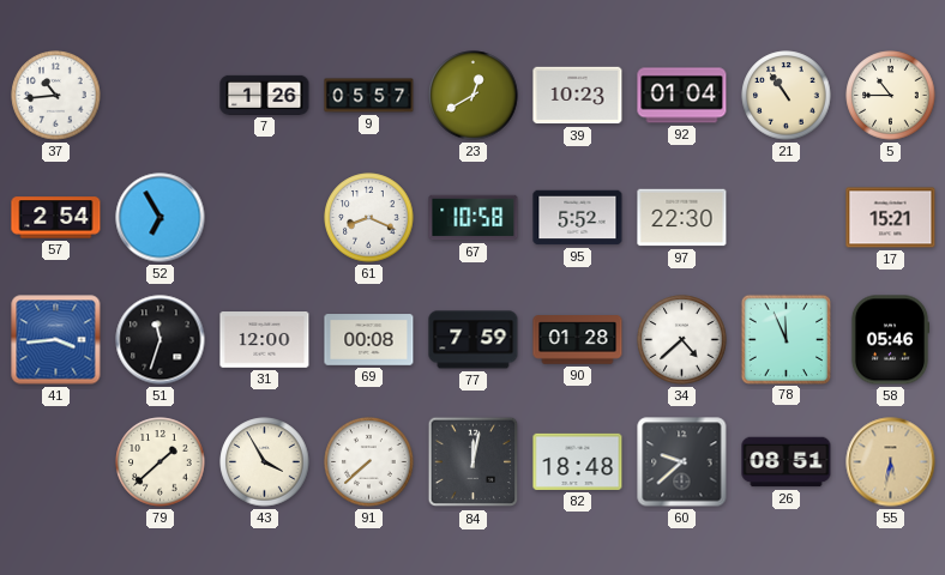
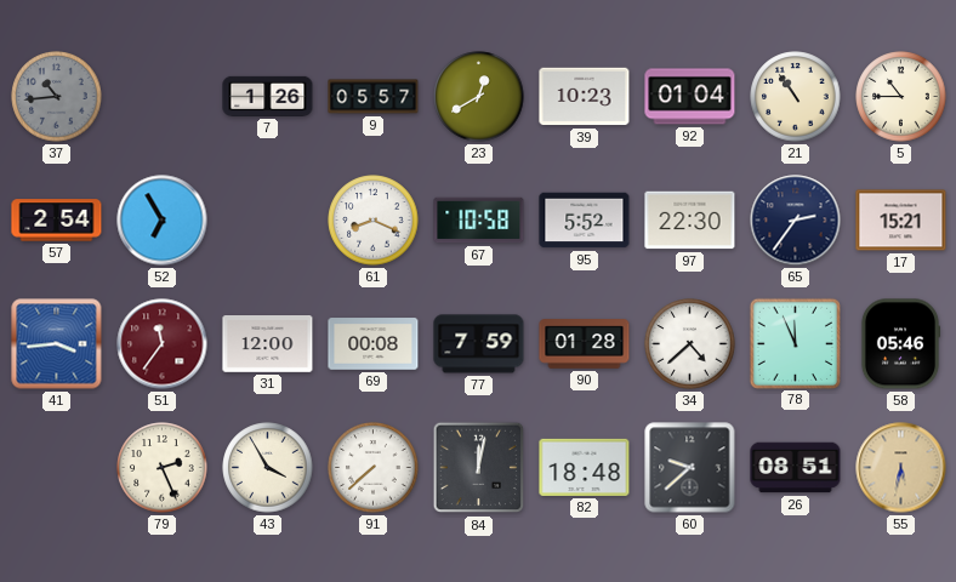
37 dial: white -> grey (57, 97)
65: none -> 2:36 (796, 221)
51: 11:33 -> 11:36 (163, 344)
51 dial: black -> burgundy (163, 344)
79: 1:38 -> 2:26 (163, 468)
